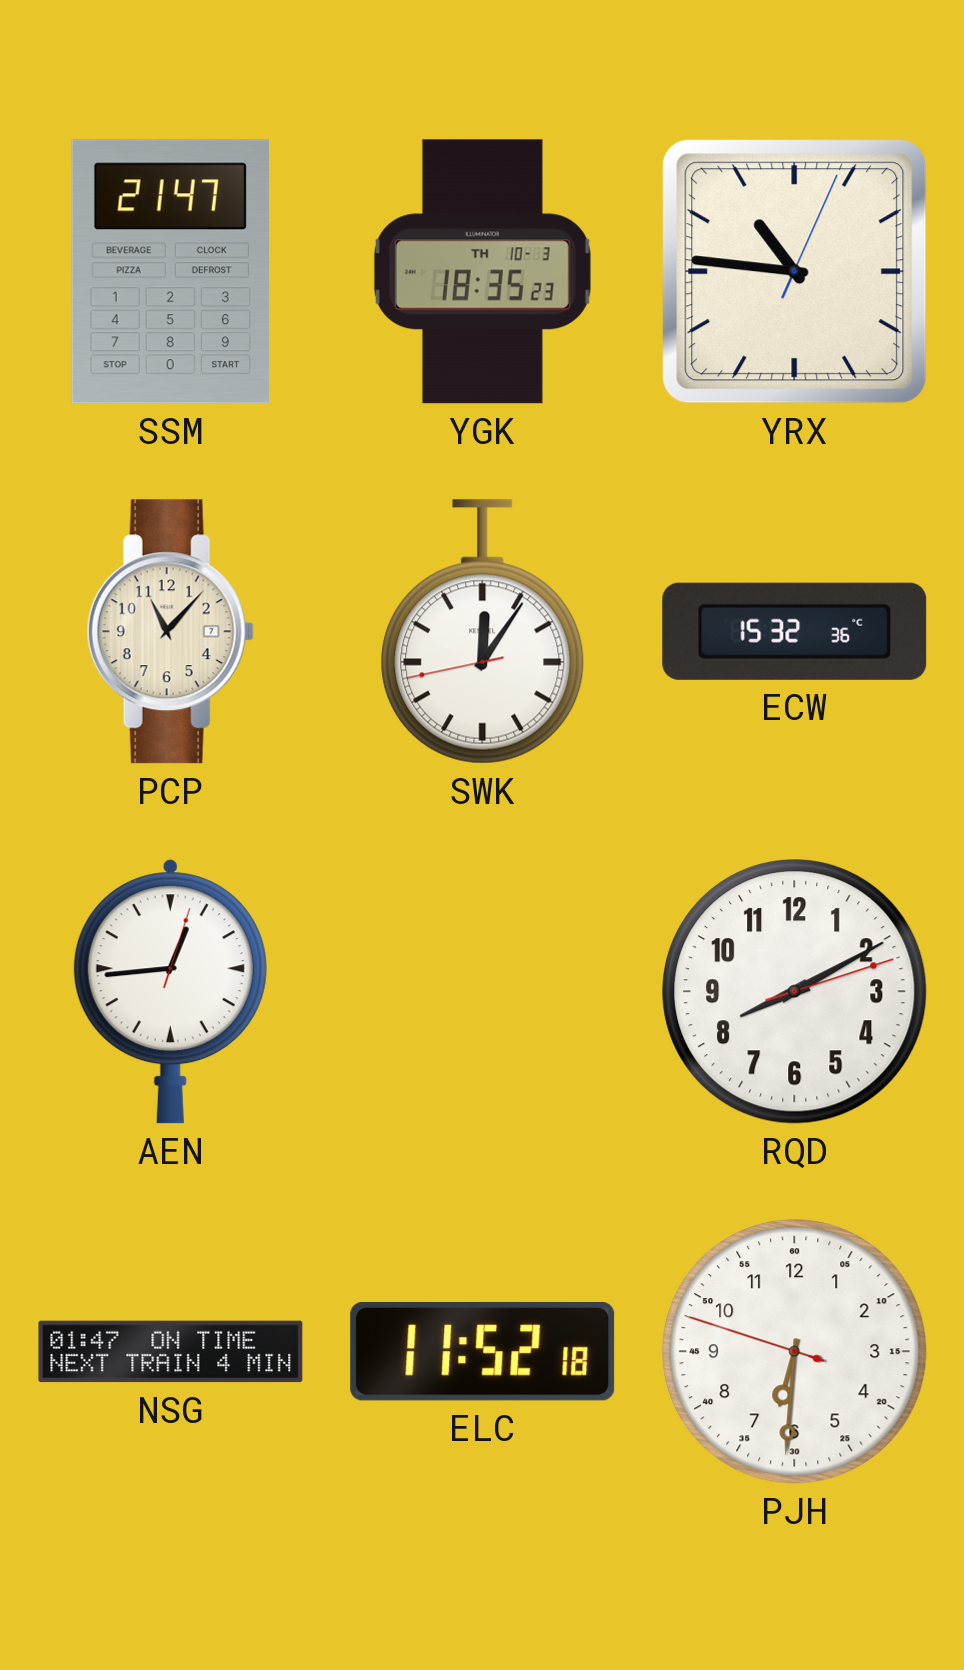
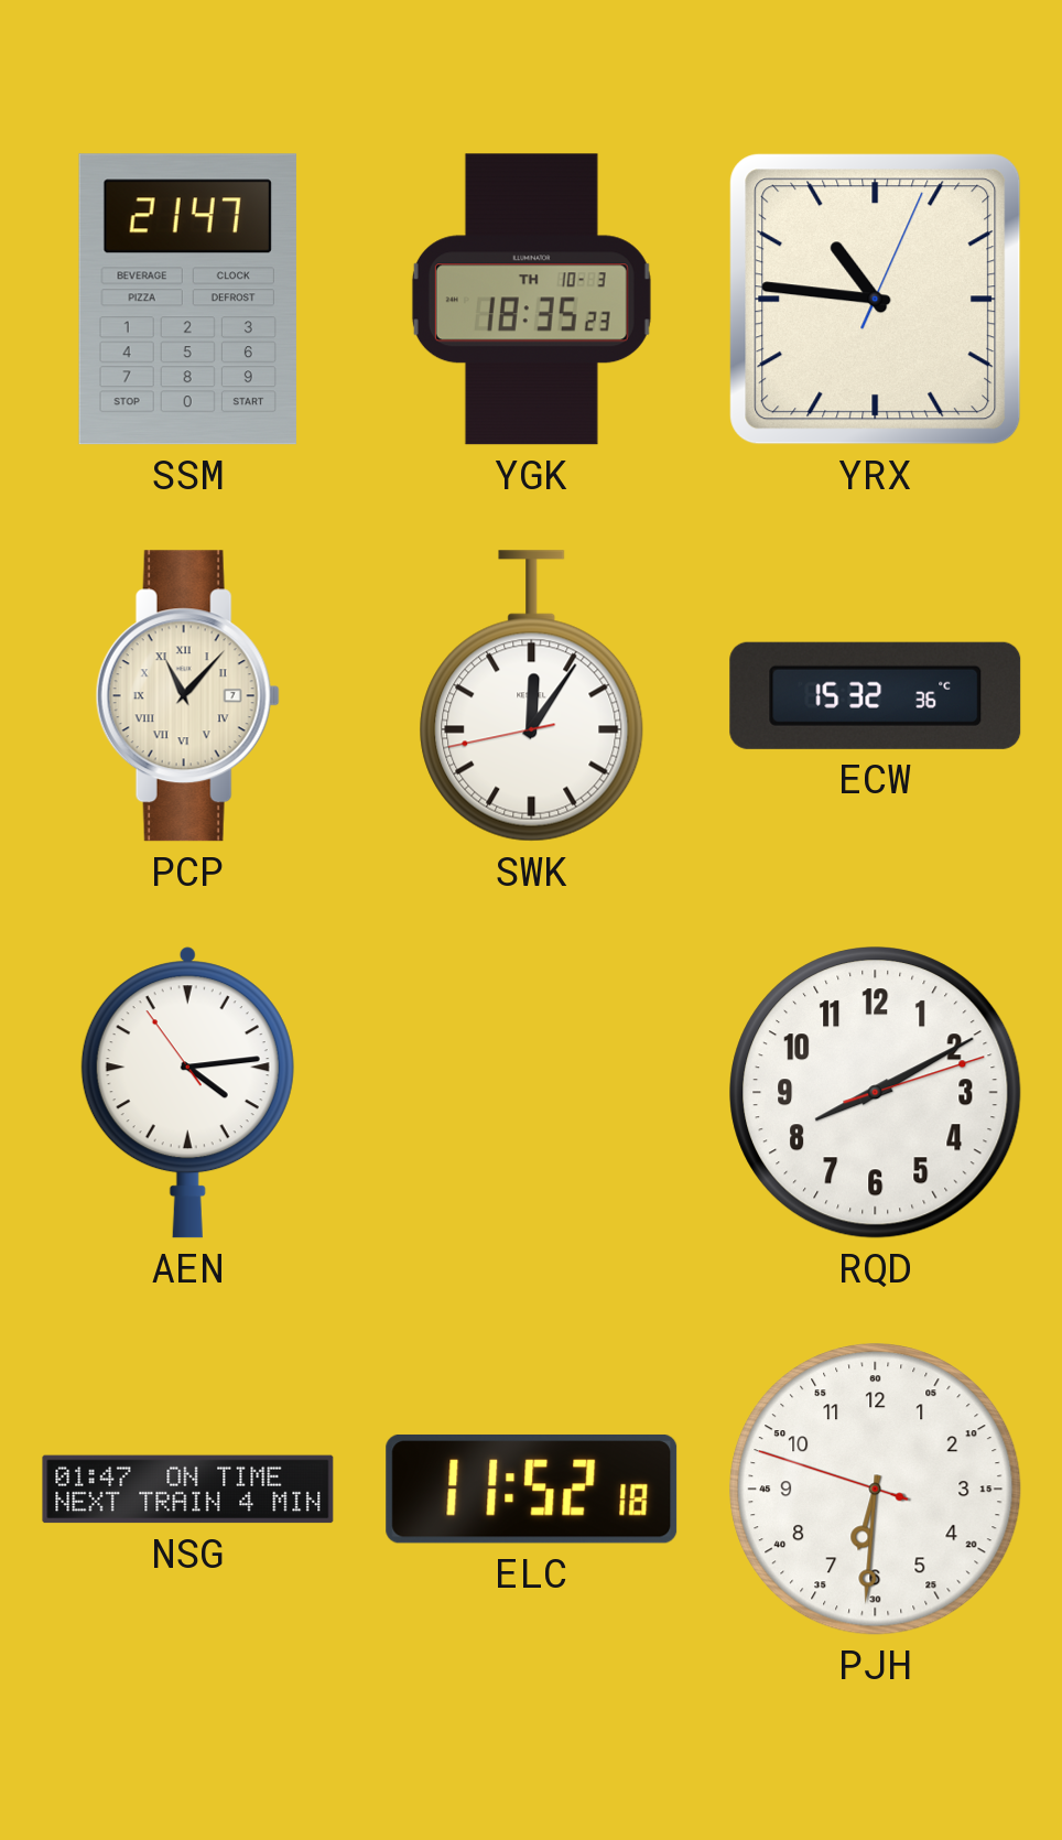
PCP numerals: Arabic -> Roman (187, 696)
AEN: 12:44 -> 4:13 (187, 1093)
